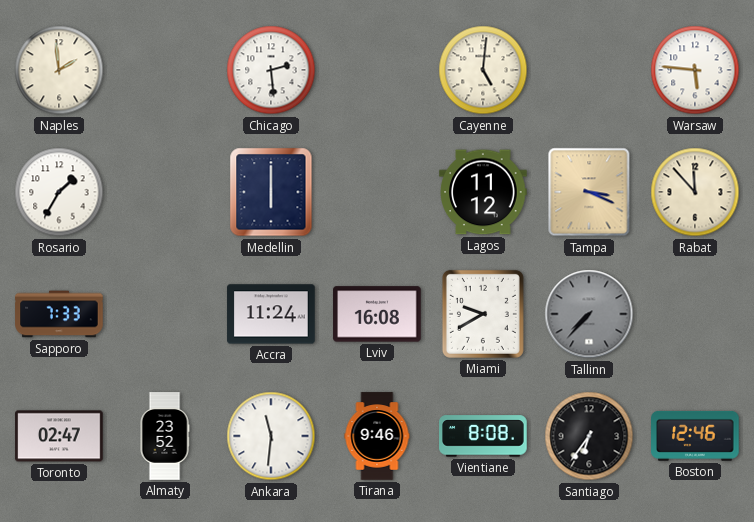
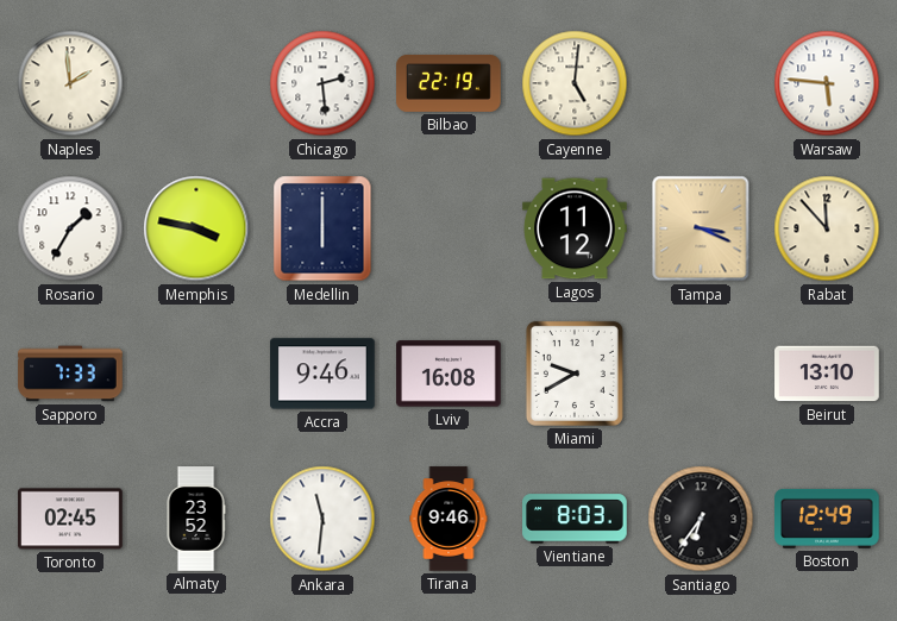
Bilbao: none -> 22:19 (448, 83)
Memphis: none -> 3:47 (196, 228)
Accra: 11:24 -> 9:46 (322, 374)
Tallinn: 7:37 -> none (589, 314)
Beirut: none -> 13:10 (827, 374)
Toronto: 02:47 -> 02:45 (70, 519)
Vientiane: 8:08 -> 8:03 (575, 519)
Boston: 12:46 -> 12:49 (827, 519)
